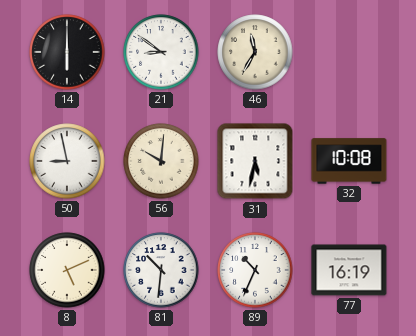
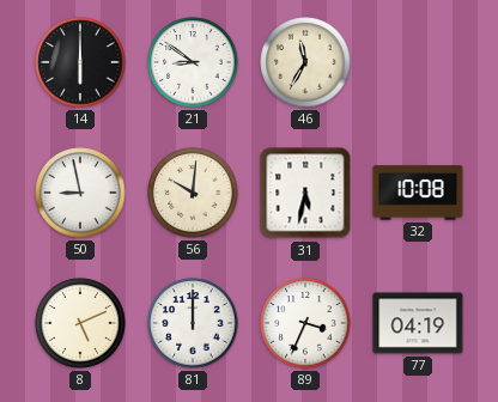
81: 10:31 -> 12:00 (193, 323)
89: 10:34 -> 3:34 (305, 323)
77: 16:19 -> 04:19 (418, 323)
